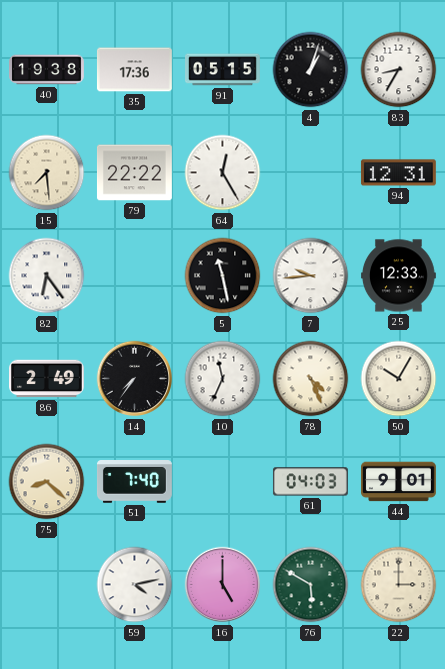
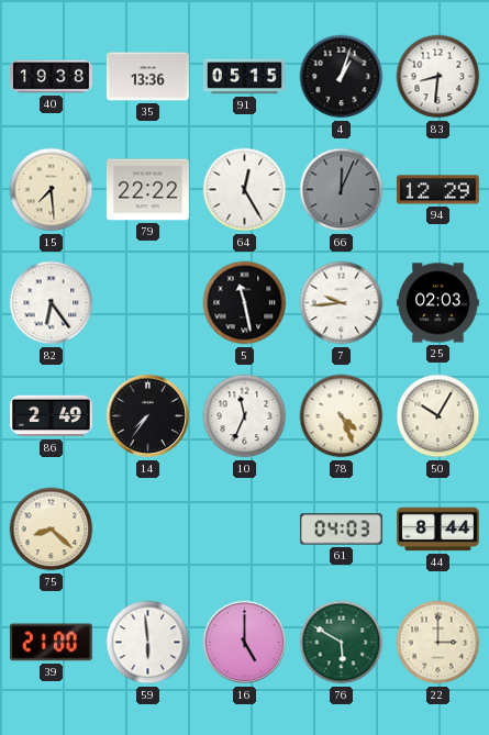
35: 17:36 -> 13:36 (147, 77)
83: 8:35 -> 8:31 (438, 77)
66: none -> 12:04 (342, 190)
94: 12:31 -> 12:29 (437, 190)
25: 12:33 -> 02:03 (438, 303)
51: 7:40 -> none (134, 482)
44: 9:01 -> 8:44 (438, 530)
39: none -> 21:00 (51, 643)
59: 4:13 -> 5:59 (148, 643)
